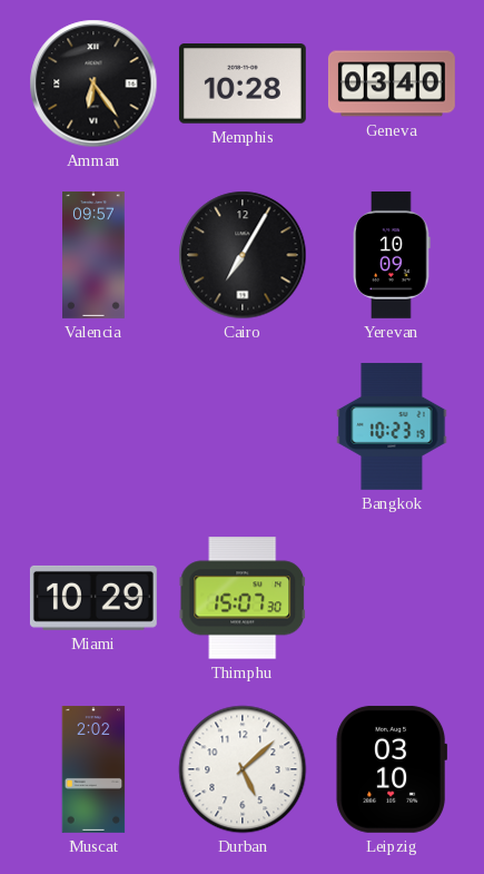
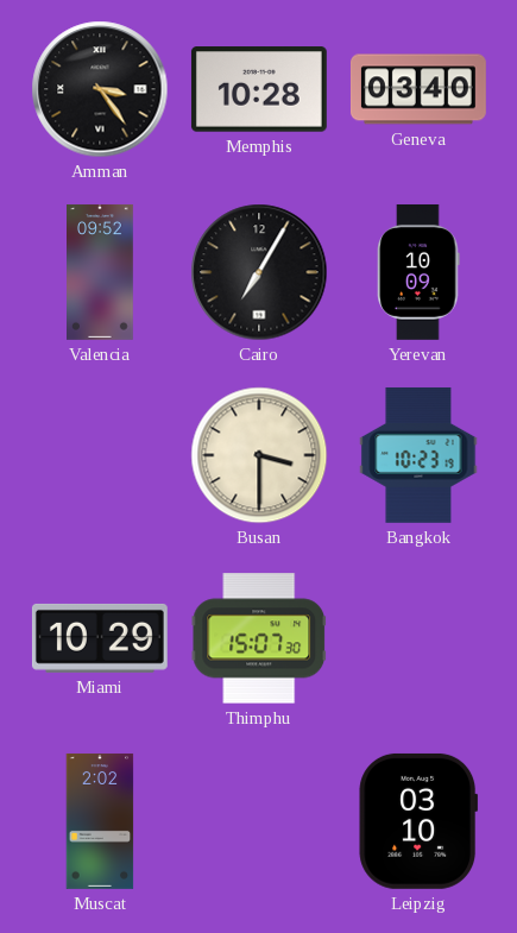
Amman: 6:24 -> 3:24 (100, 89)
Valencia: 09:57 -> 09:52 (101, 272)
Busan: none -> 3:30 (259, 455)
Durban: 5:08 -> none (243, 769)
